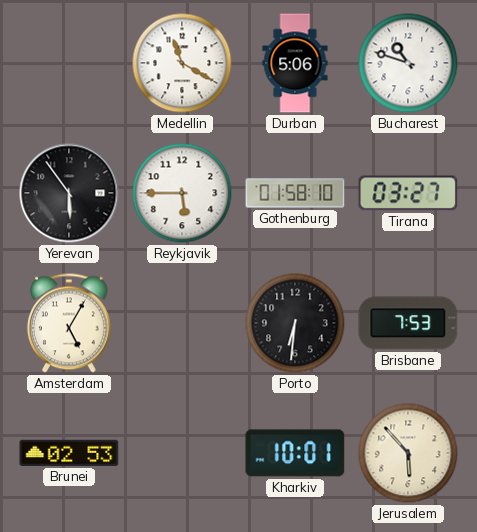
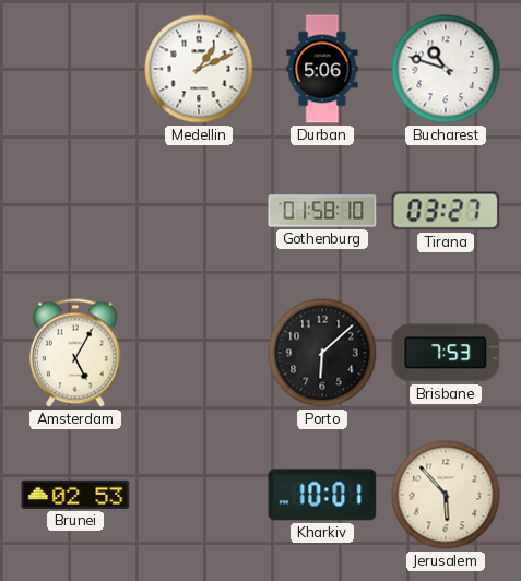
Medellin: 11:20 -> 1:11 (199, 69)
Yerevan: 5:54 -> none (69, 193)
Reykjavik: 5:45 -> none (182, 193)
Porto: 6:31 -> 6:08 (322, 353)
